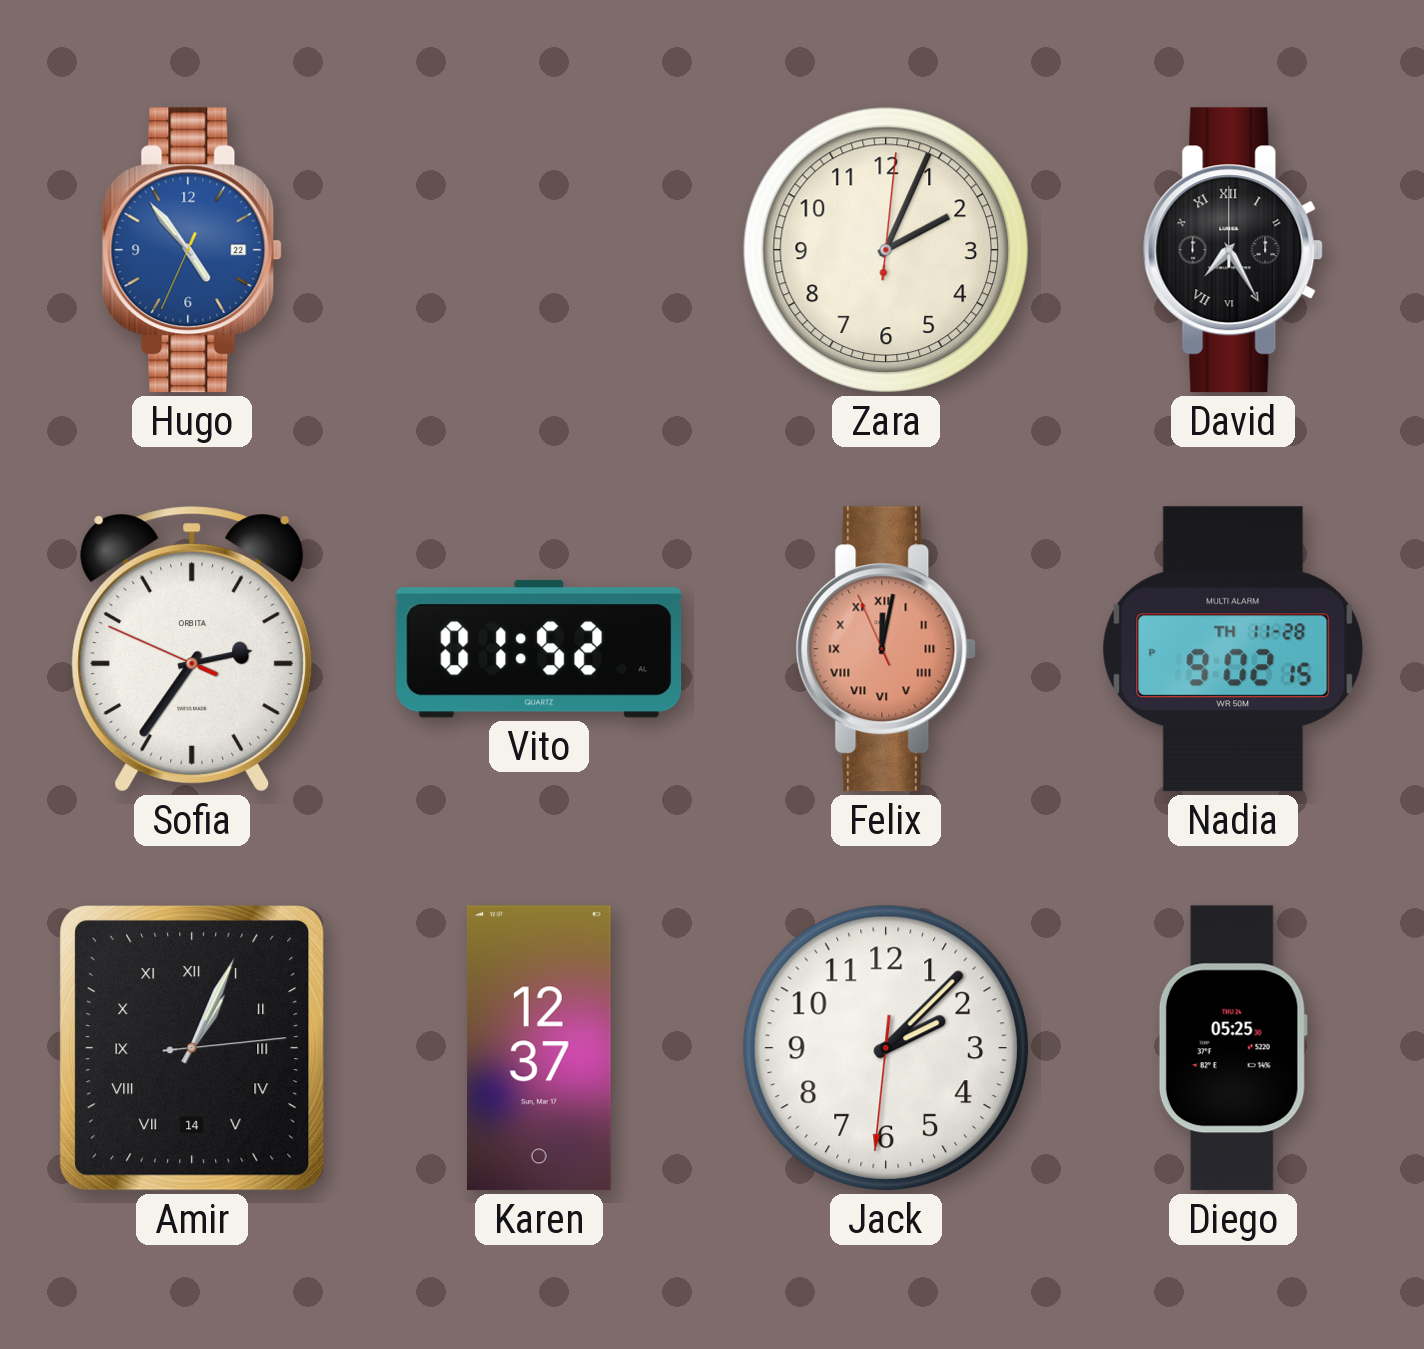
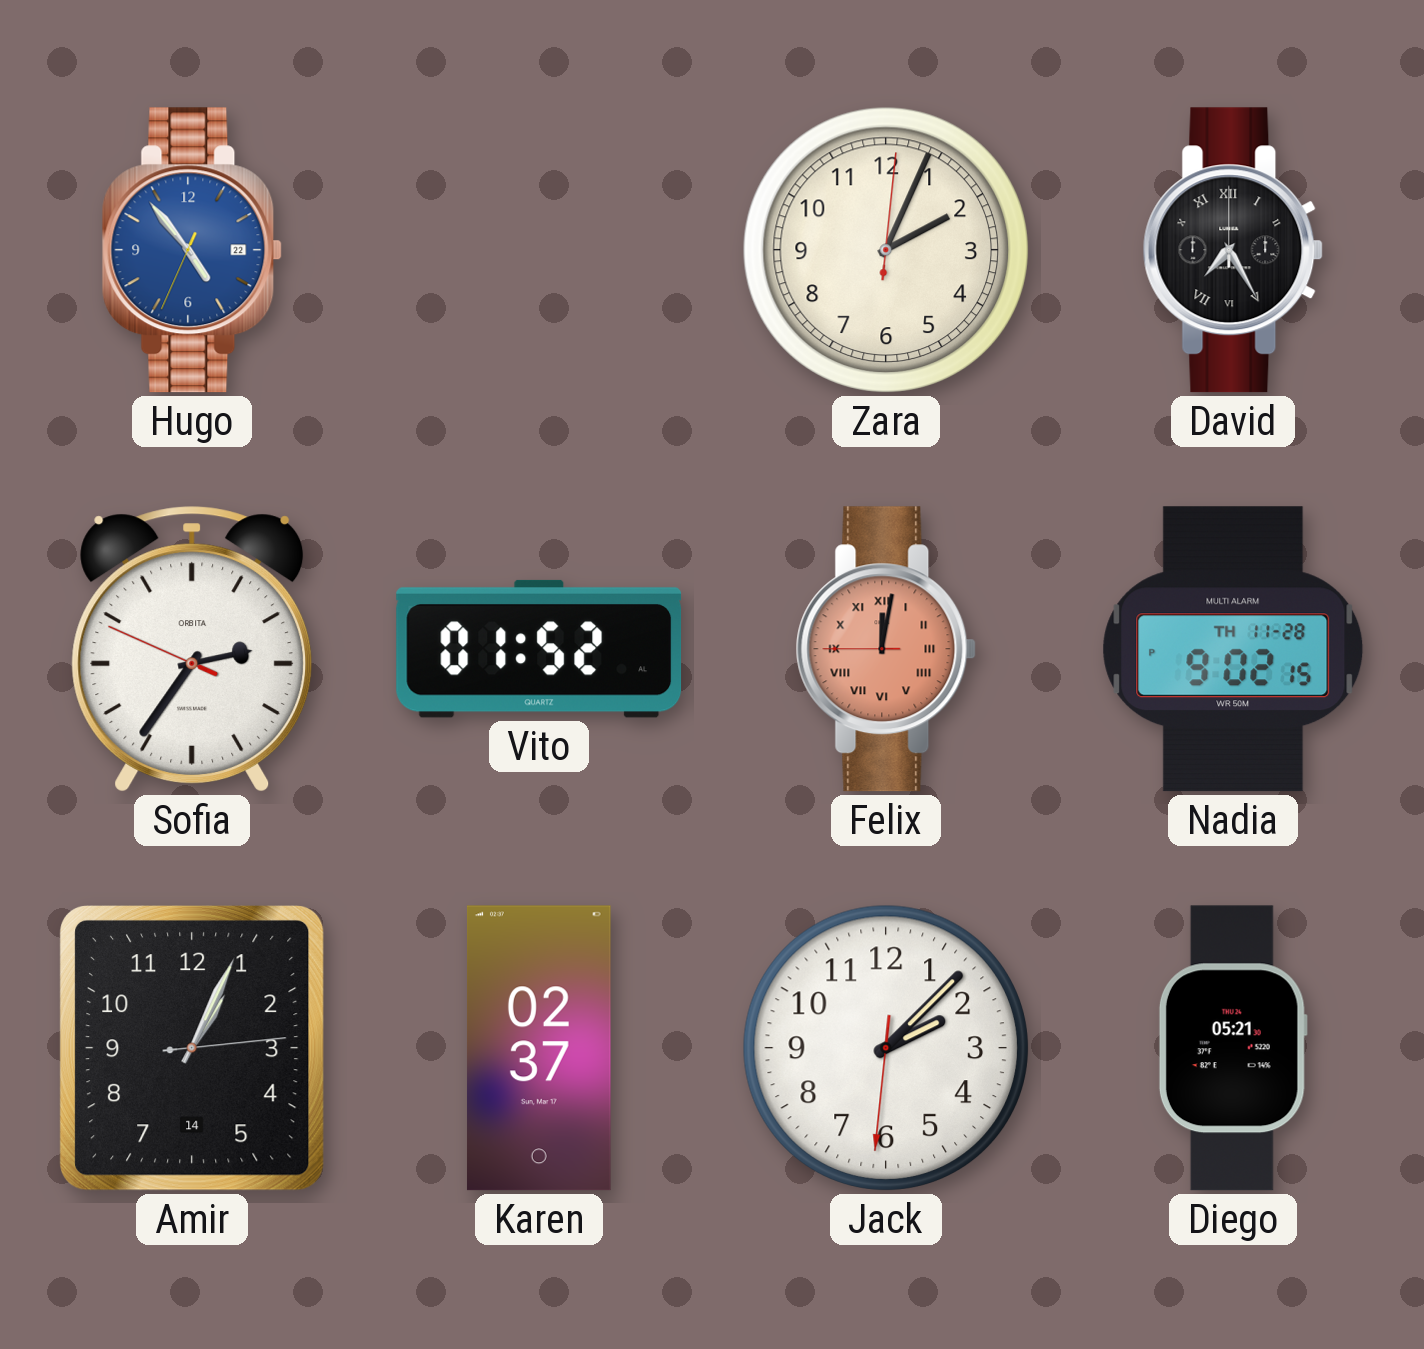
Felix: 12:01:56 -> 12:01:45 (886, 649)
Amir numerals: Roman -> Arabic (193, 1049)
Karen: 12:37 -> 02:37 (539, 1048)
Diego: 05:25 -> 05:21 (1233, 1048)
